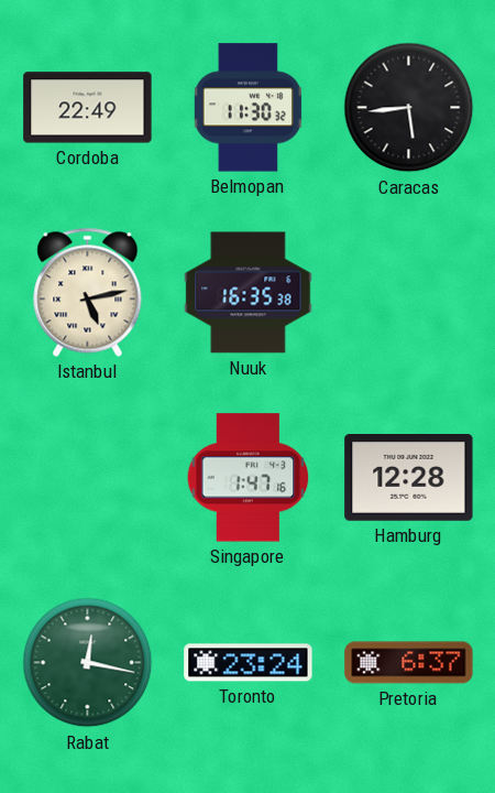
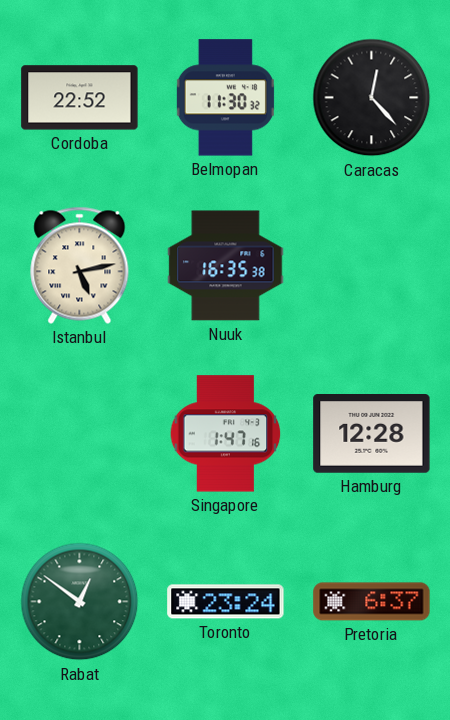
Cordoba: 22:49 -> 22:52 (80, 98)
Caracas: 5:44 -> 12:23 (372, 98)
Rabat: 12:17 -> 12:51 (80, 602)
